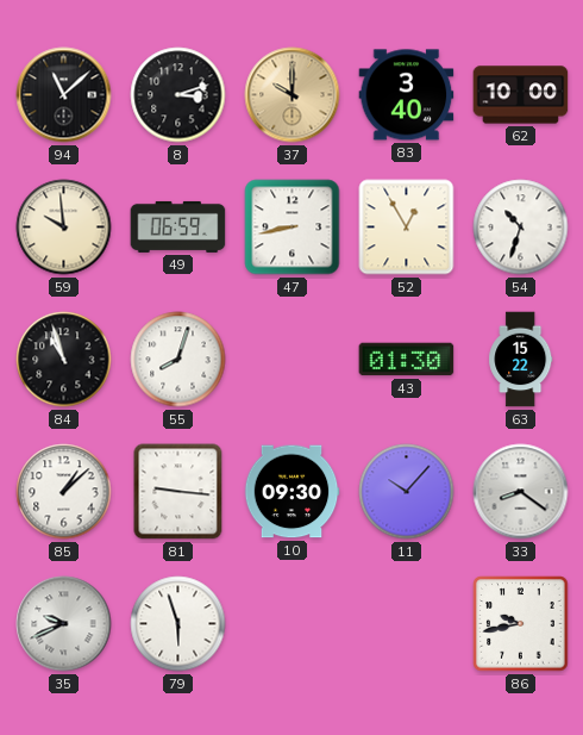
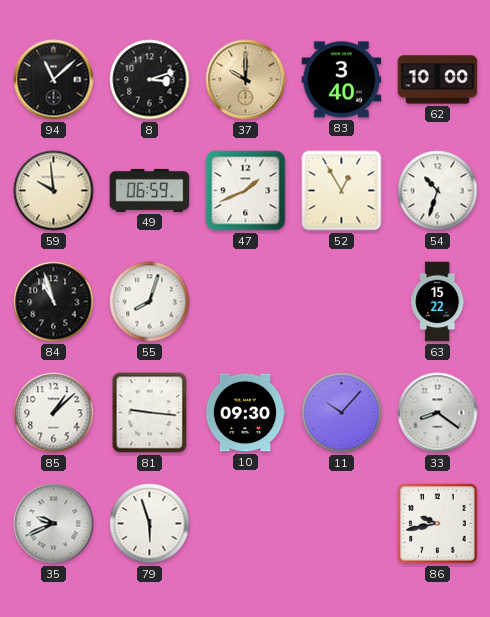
47: 8:43 -> 1:41 (246, 191)
43: 01:30 -> none (407, 360)
